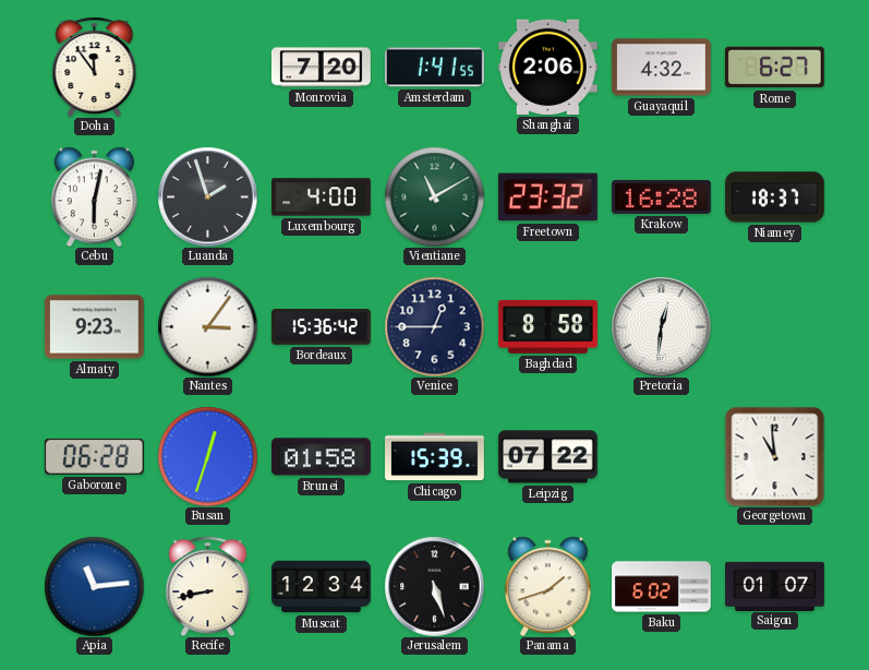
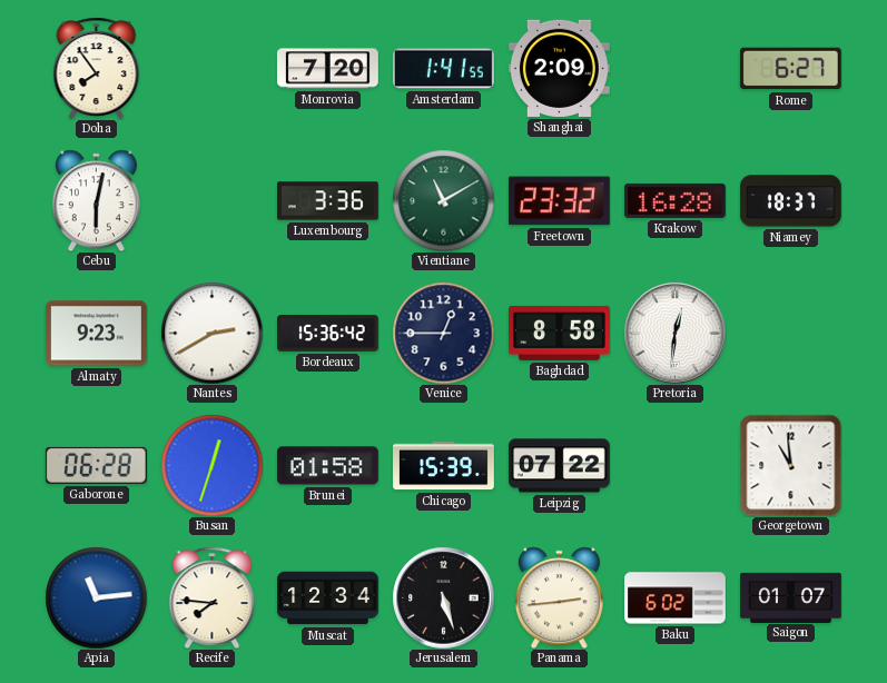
Doha: 11:54 -> 7:54 (97, 68)
Shanghai: 2:06 -> 2:09 (559, 68)
Guayaquil: 4:32 -> none (661, 68)
Luanda: 1:57 -> none (207, 196)
Luxembourg: 4:00 -> 3:36 (328, 201)
Nantes: 3:06 -> 2:40 (211, 333)
Recife: 8:43 -> 7:46 (213, 597)
Panama: 1:42 -> 2:44 (559, 597)
